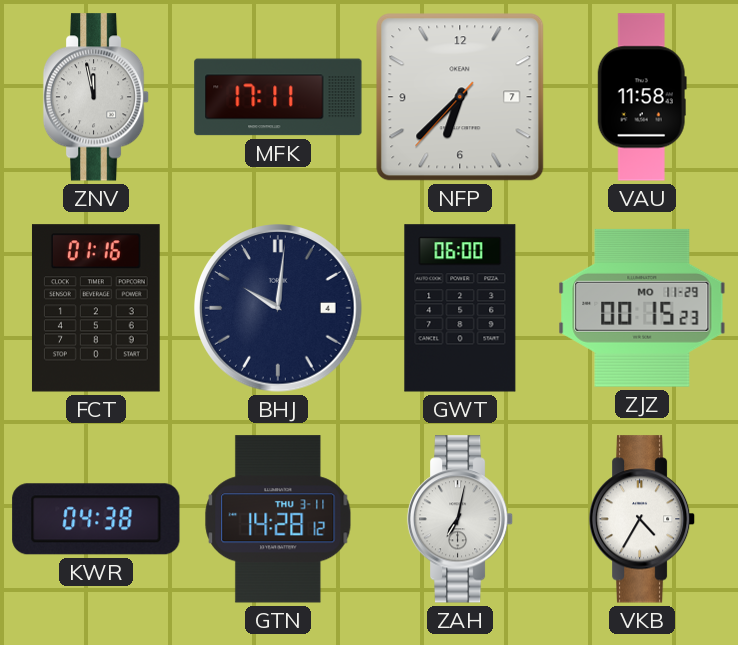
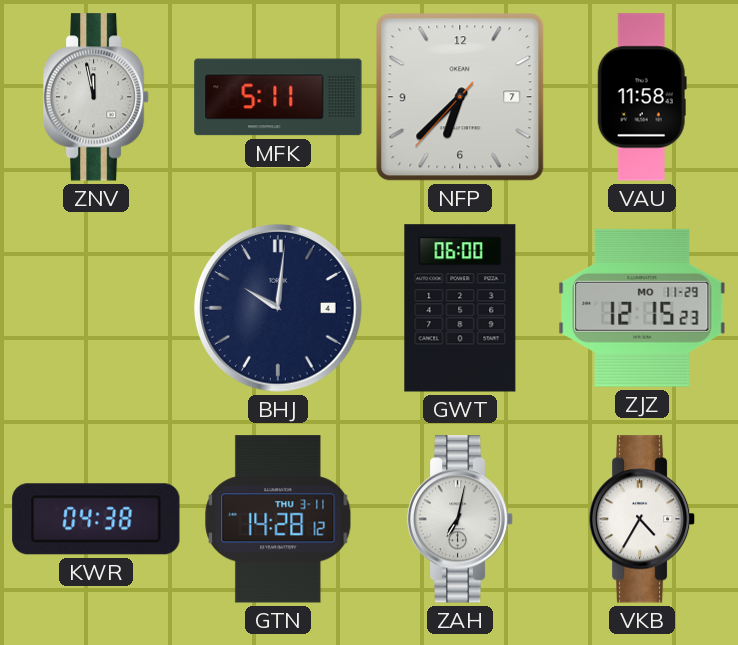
MFK: 17:11 -> 5:11 (278, 97)
FCT: 01:16 -> none (96, 308)
ZJZ: 00:15 -> 12:15 (642, 308)
